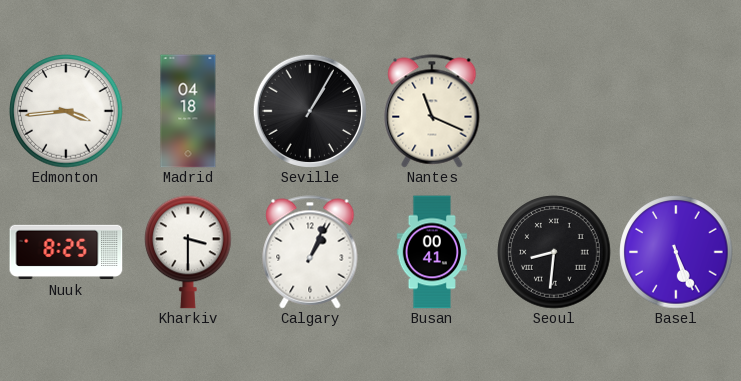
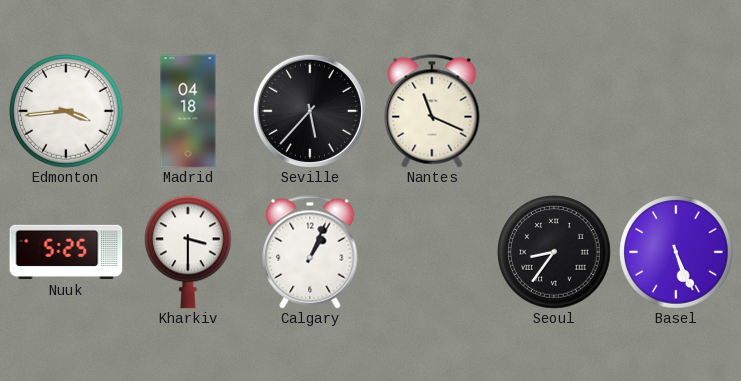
Seville: 1:05 -> 5:37 (310, 111)
Nuuk: 8:25 -> 5:25 (66, 252)
Busan: 00:41 -> none (432, 252)
Seoul: 8:31 -> 8:36 (554, 252)
